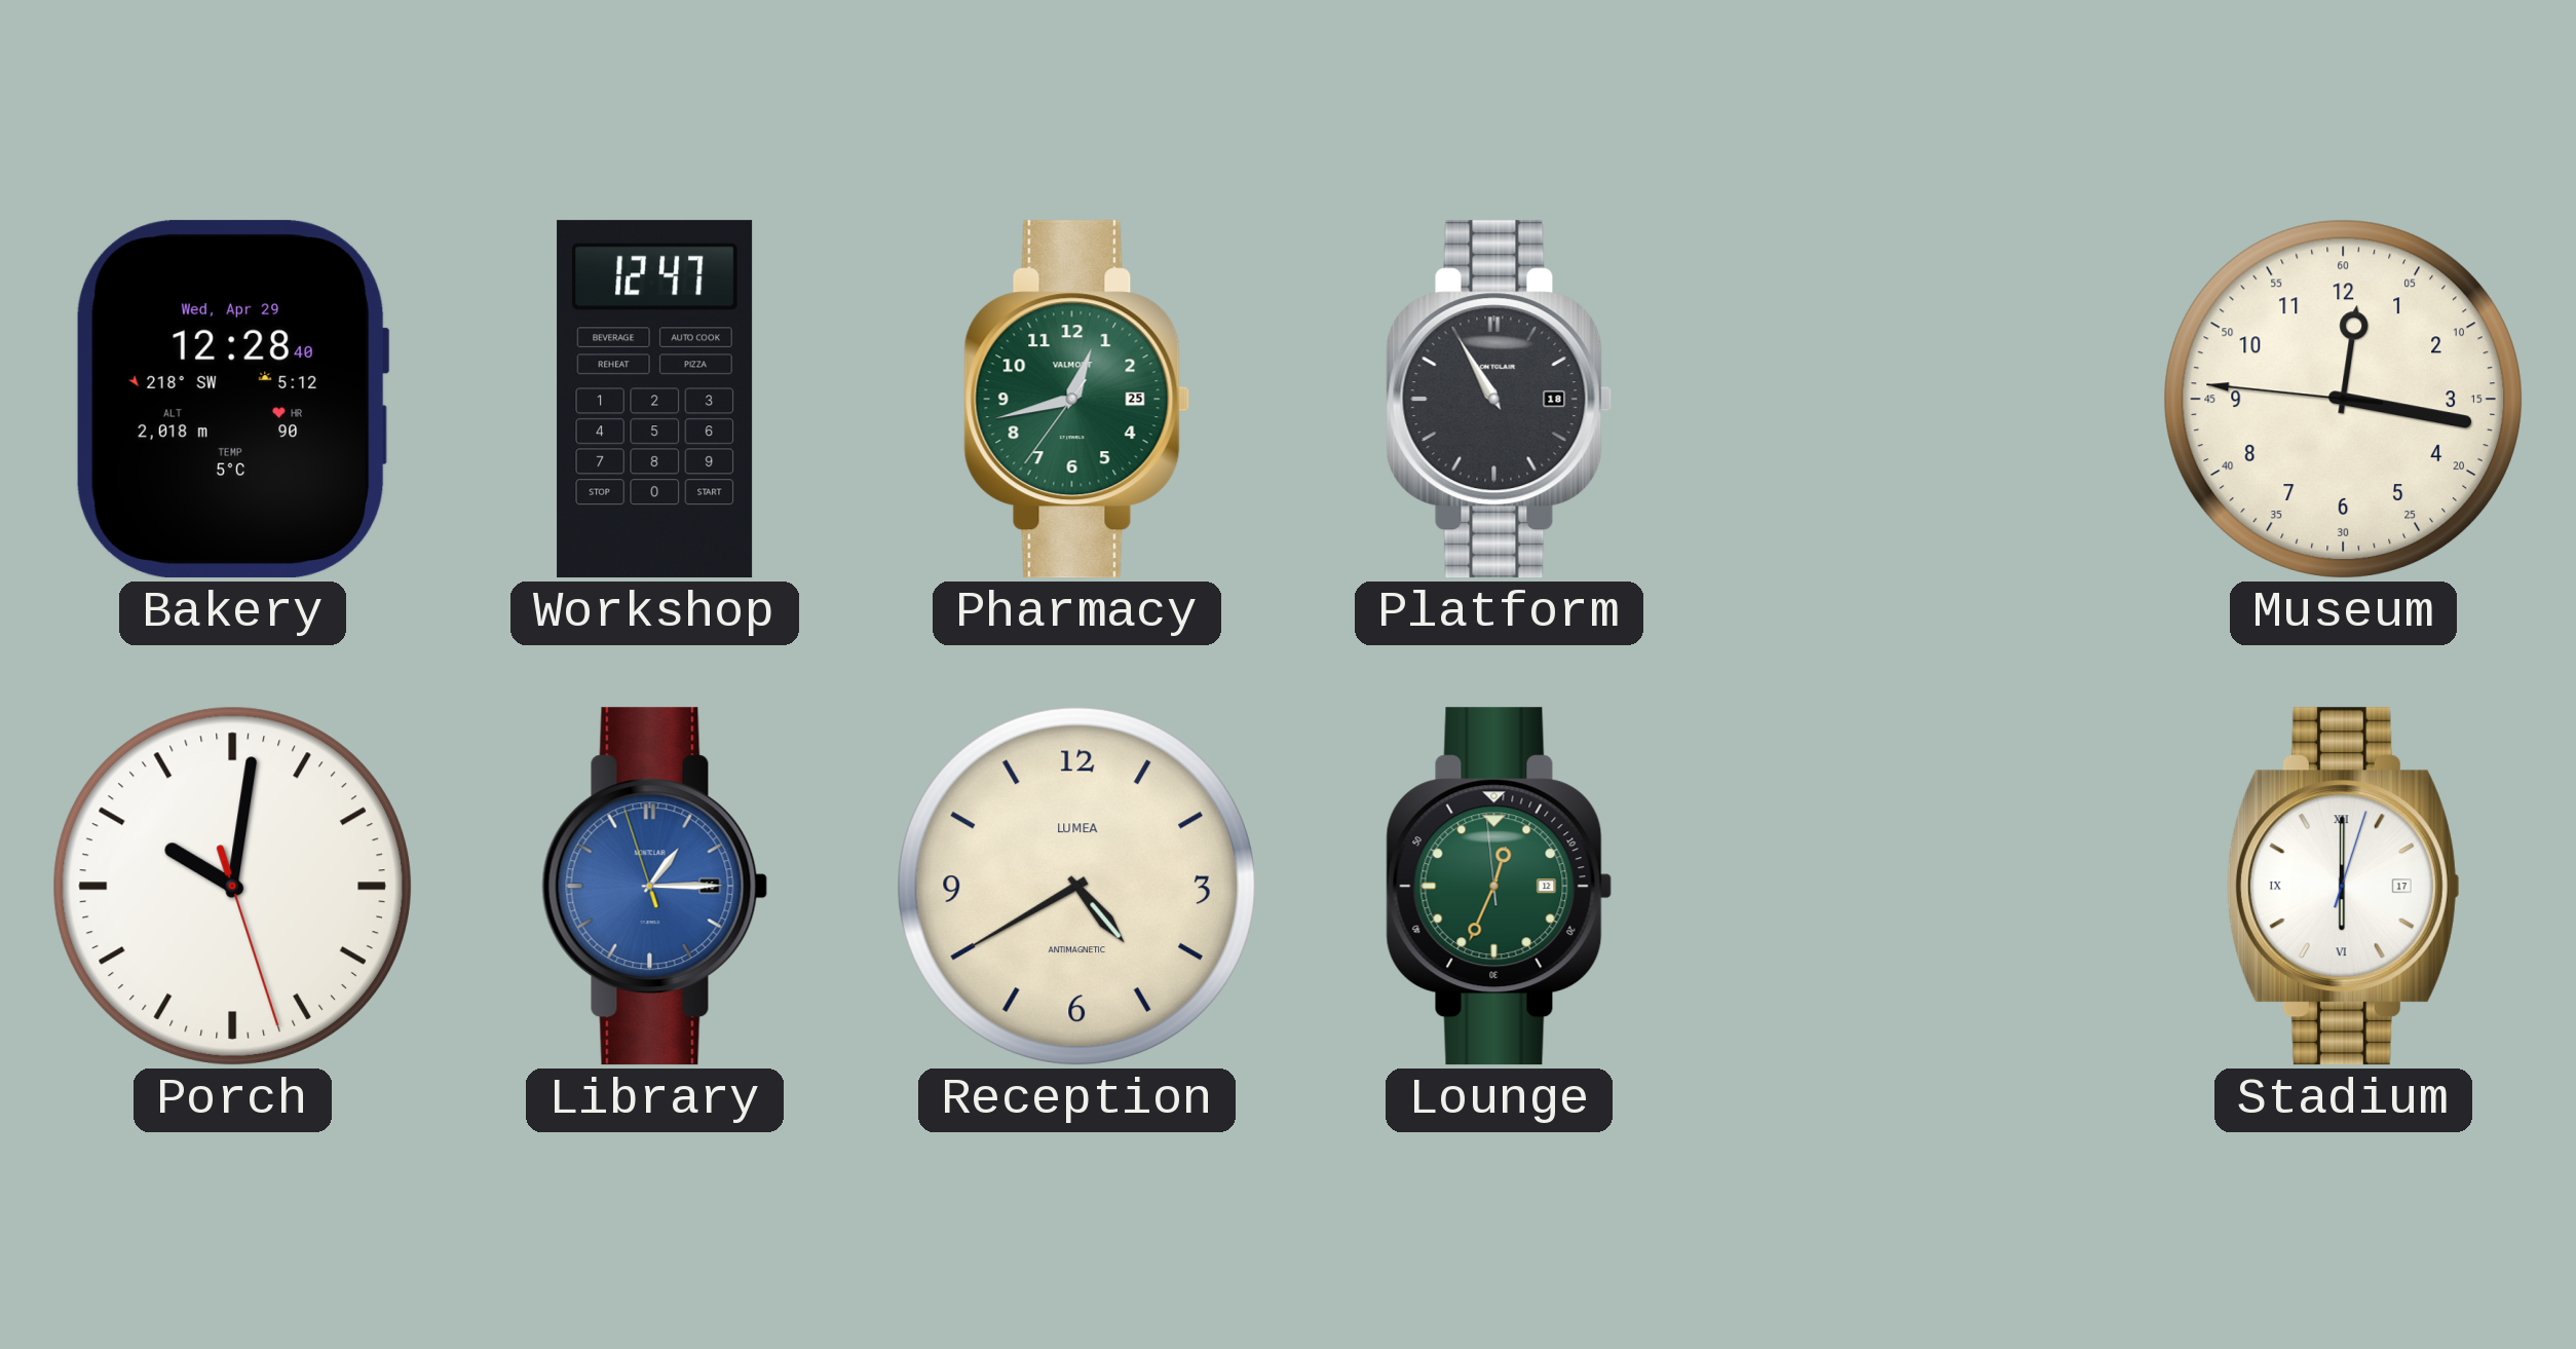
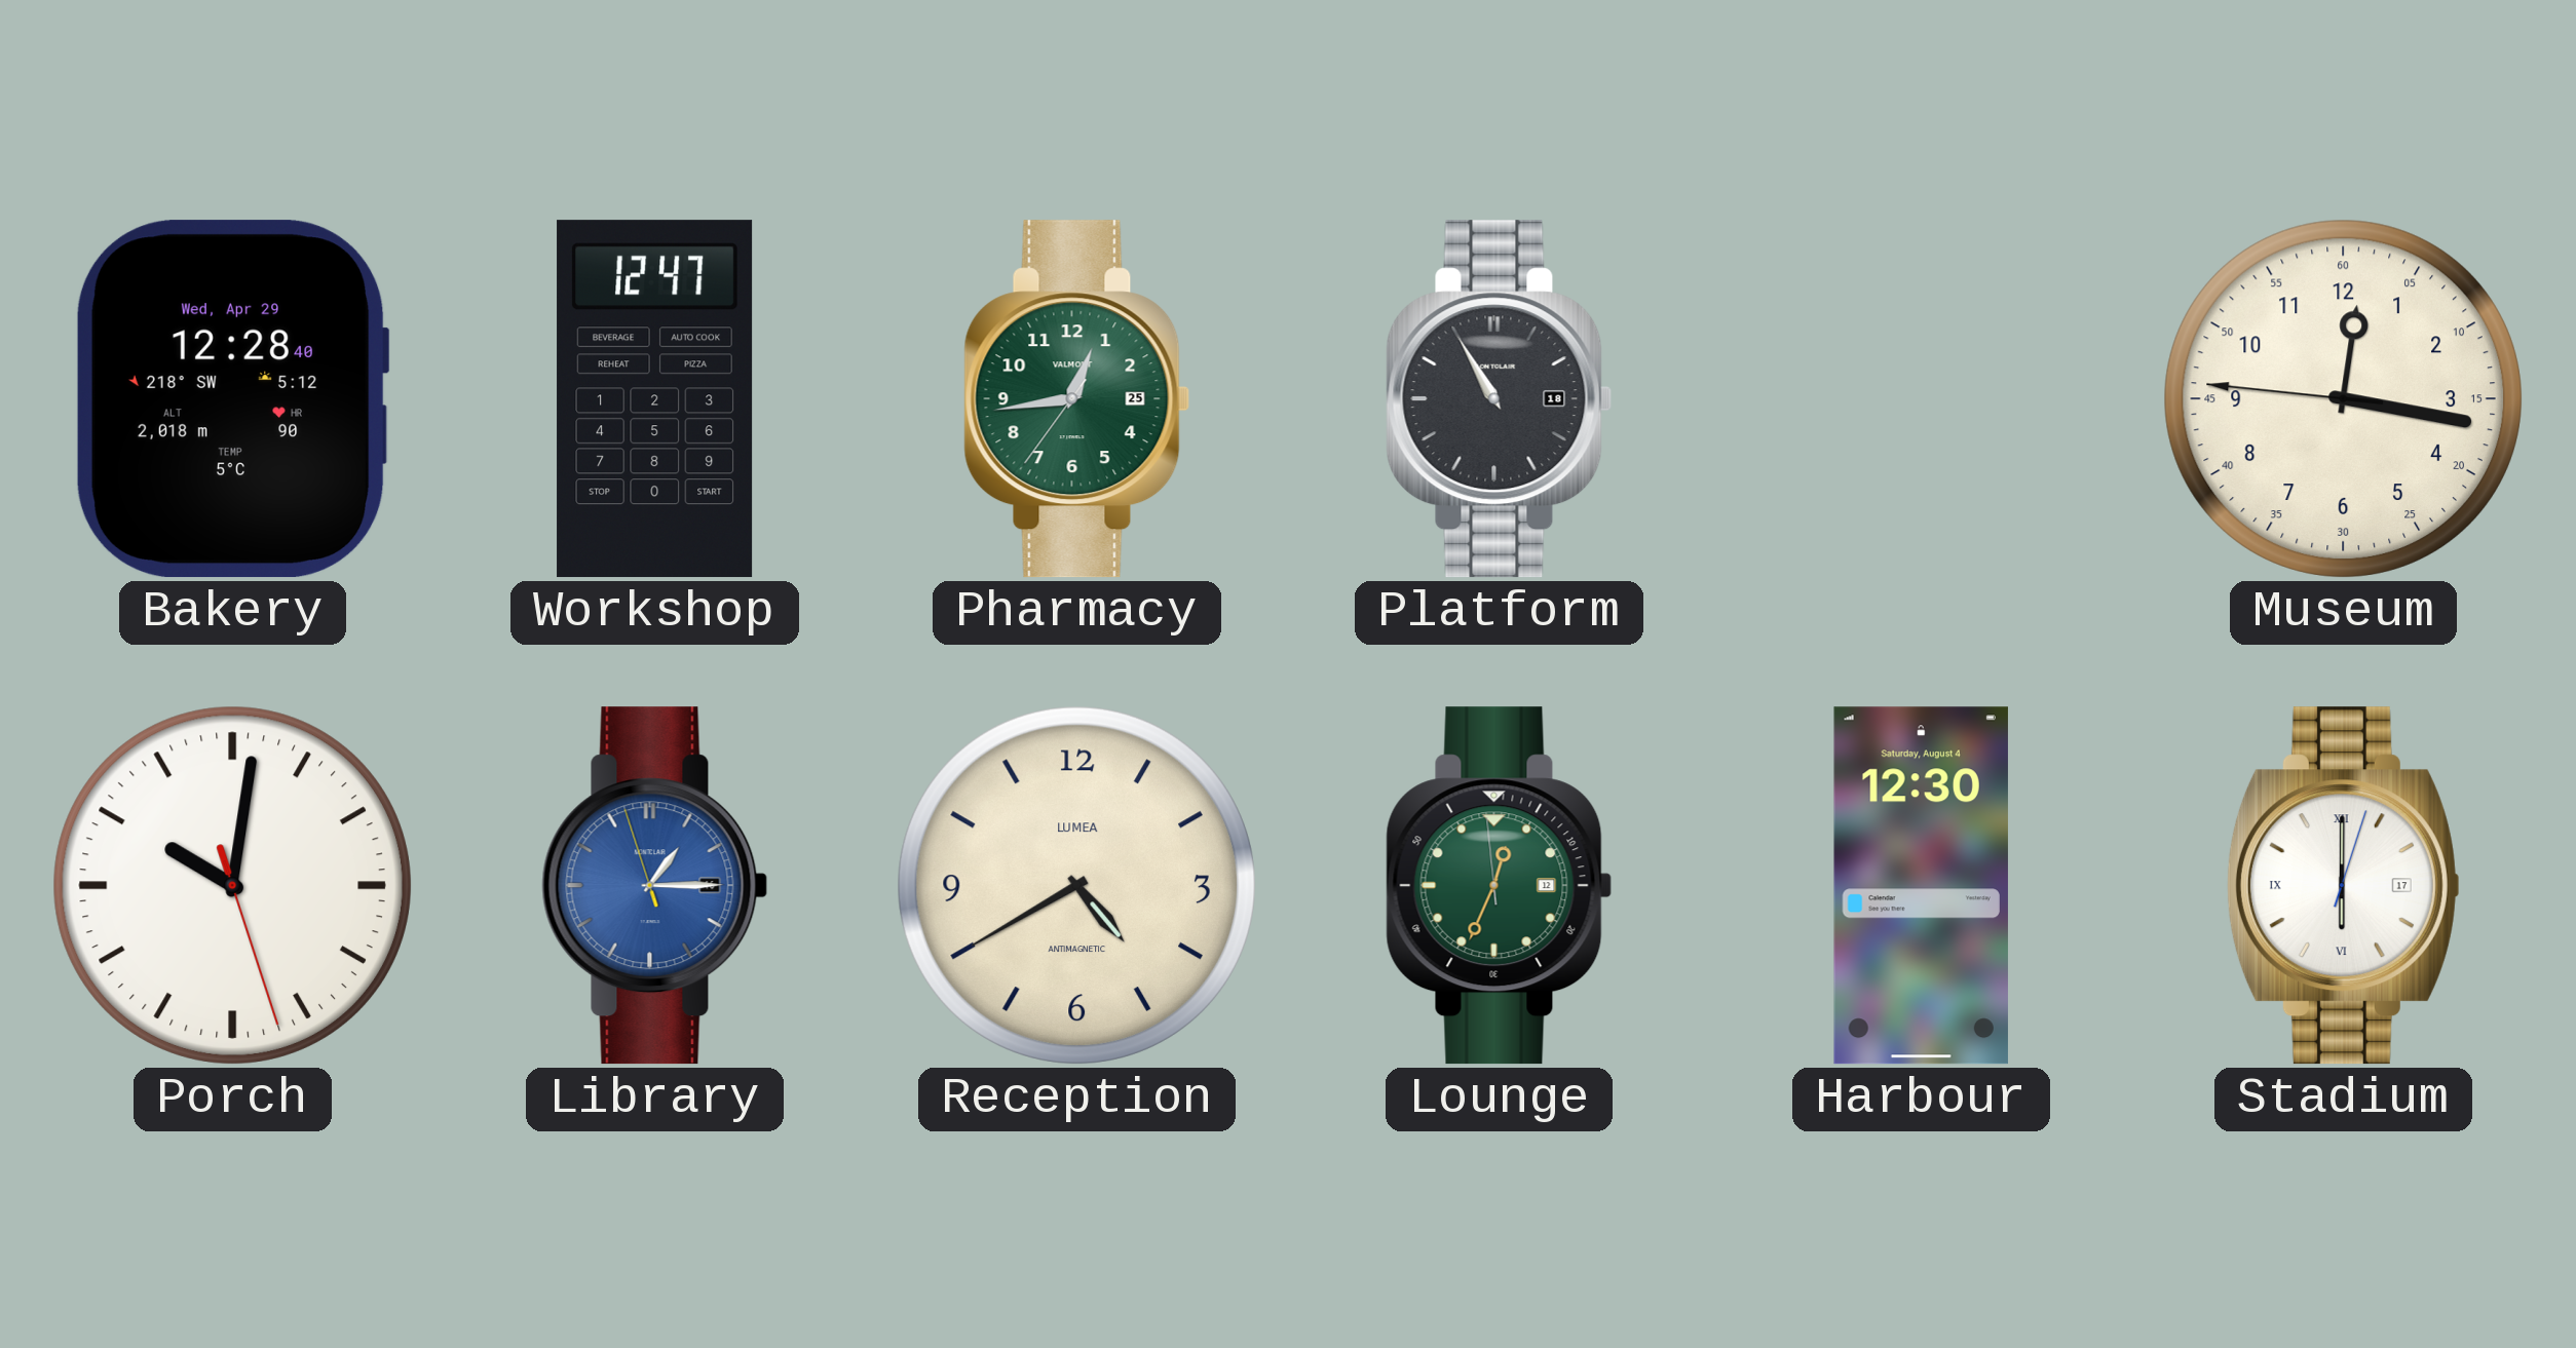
Pharmacy: 12:42 -> 12:43 (1077, 399)
Harbour: none -> 12:30 (1921, 886)
